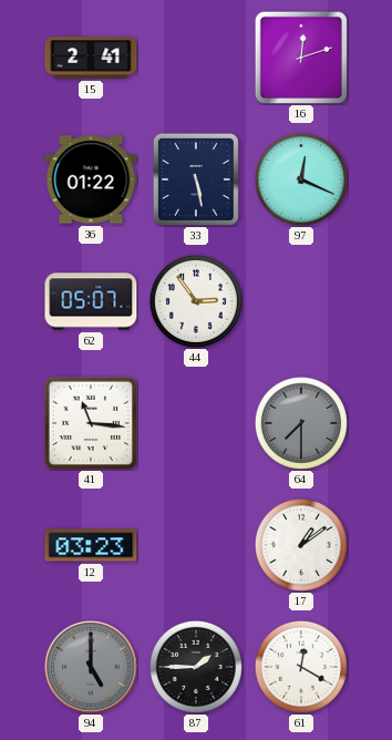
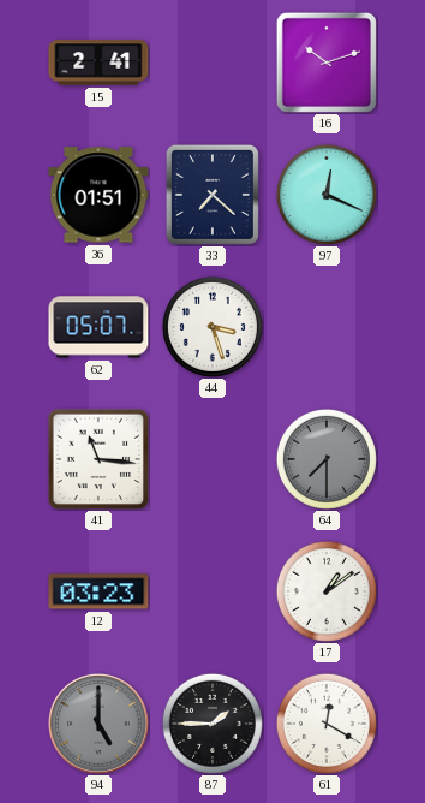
16: 12:12 -> 10:12 (327, 63)
36: 01:22 -> 01:51 (98, 195)
33: 5:28 -> 7:22 (212, 195)
44: 2:54 -> 3:27 (212, 327)
